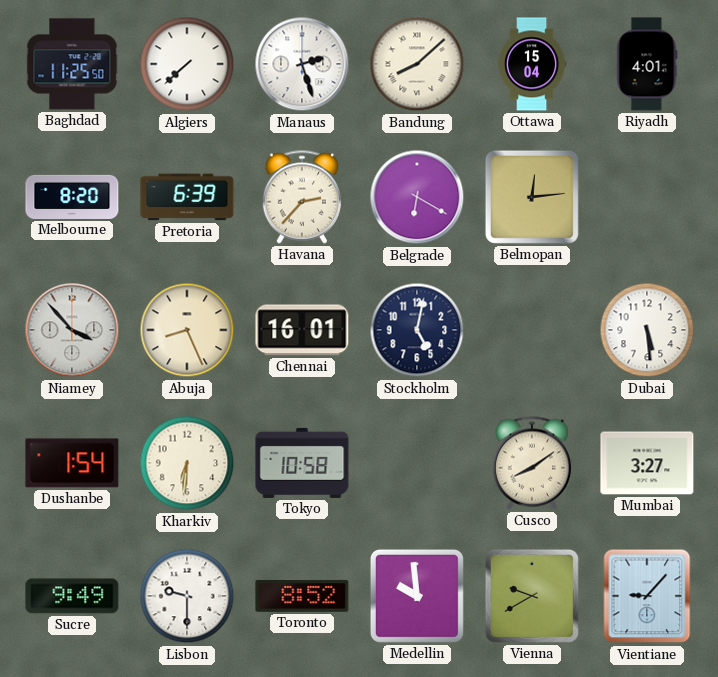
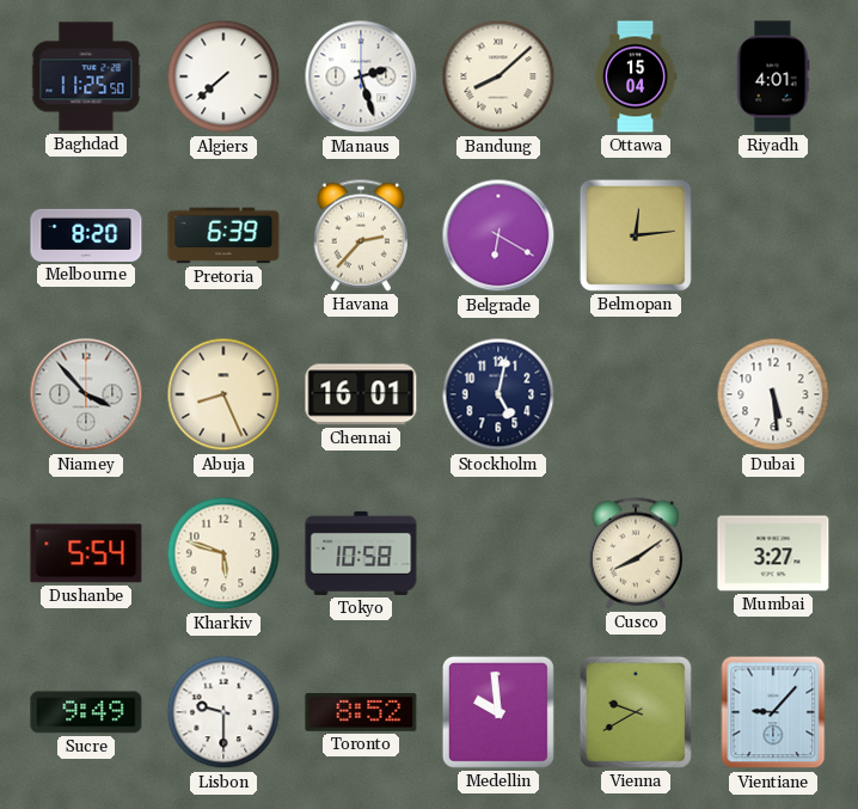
Dushanbe: 1:54 -> 5:54 (86, 553)
Kharkiv: 6:31 -> 5:48 (223, 553)
